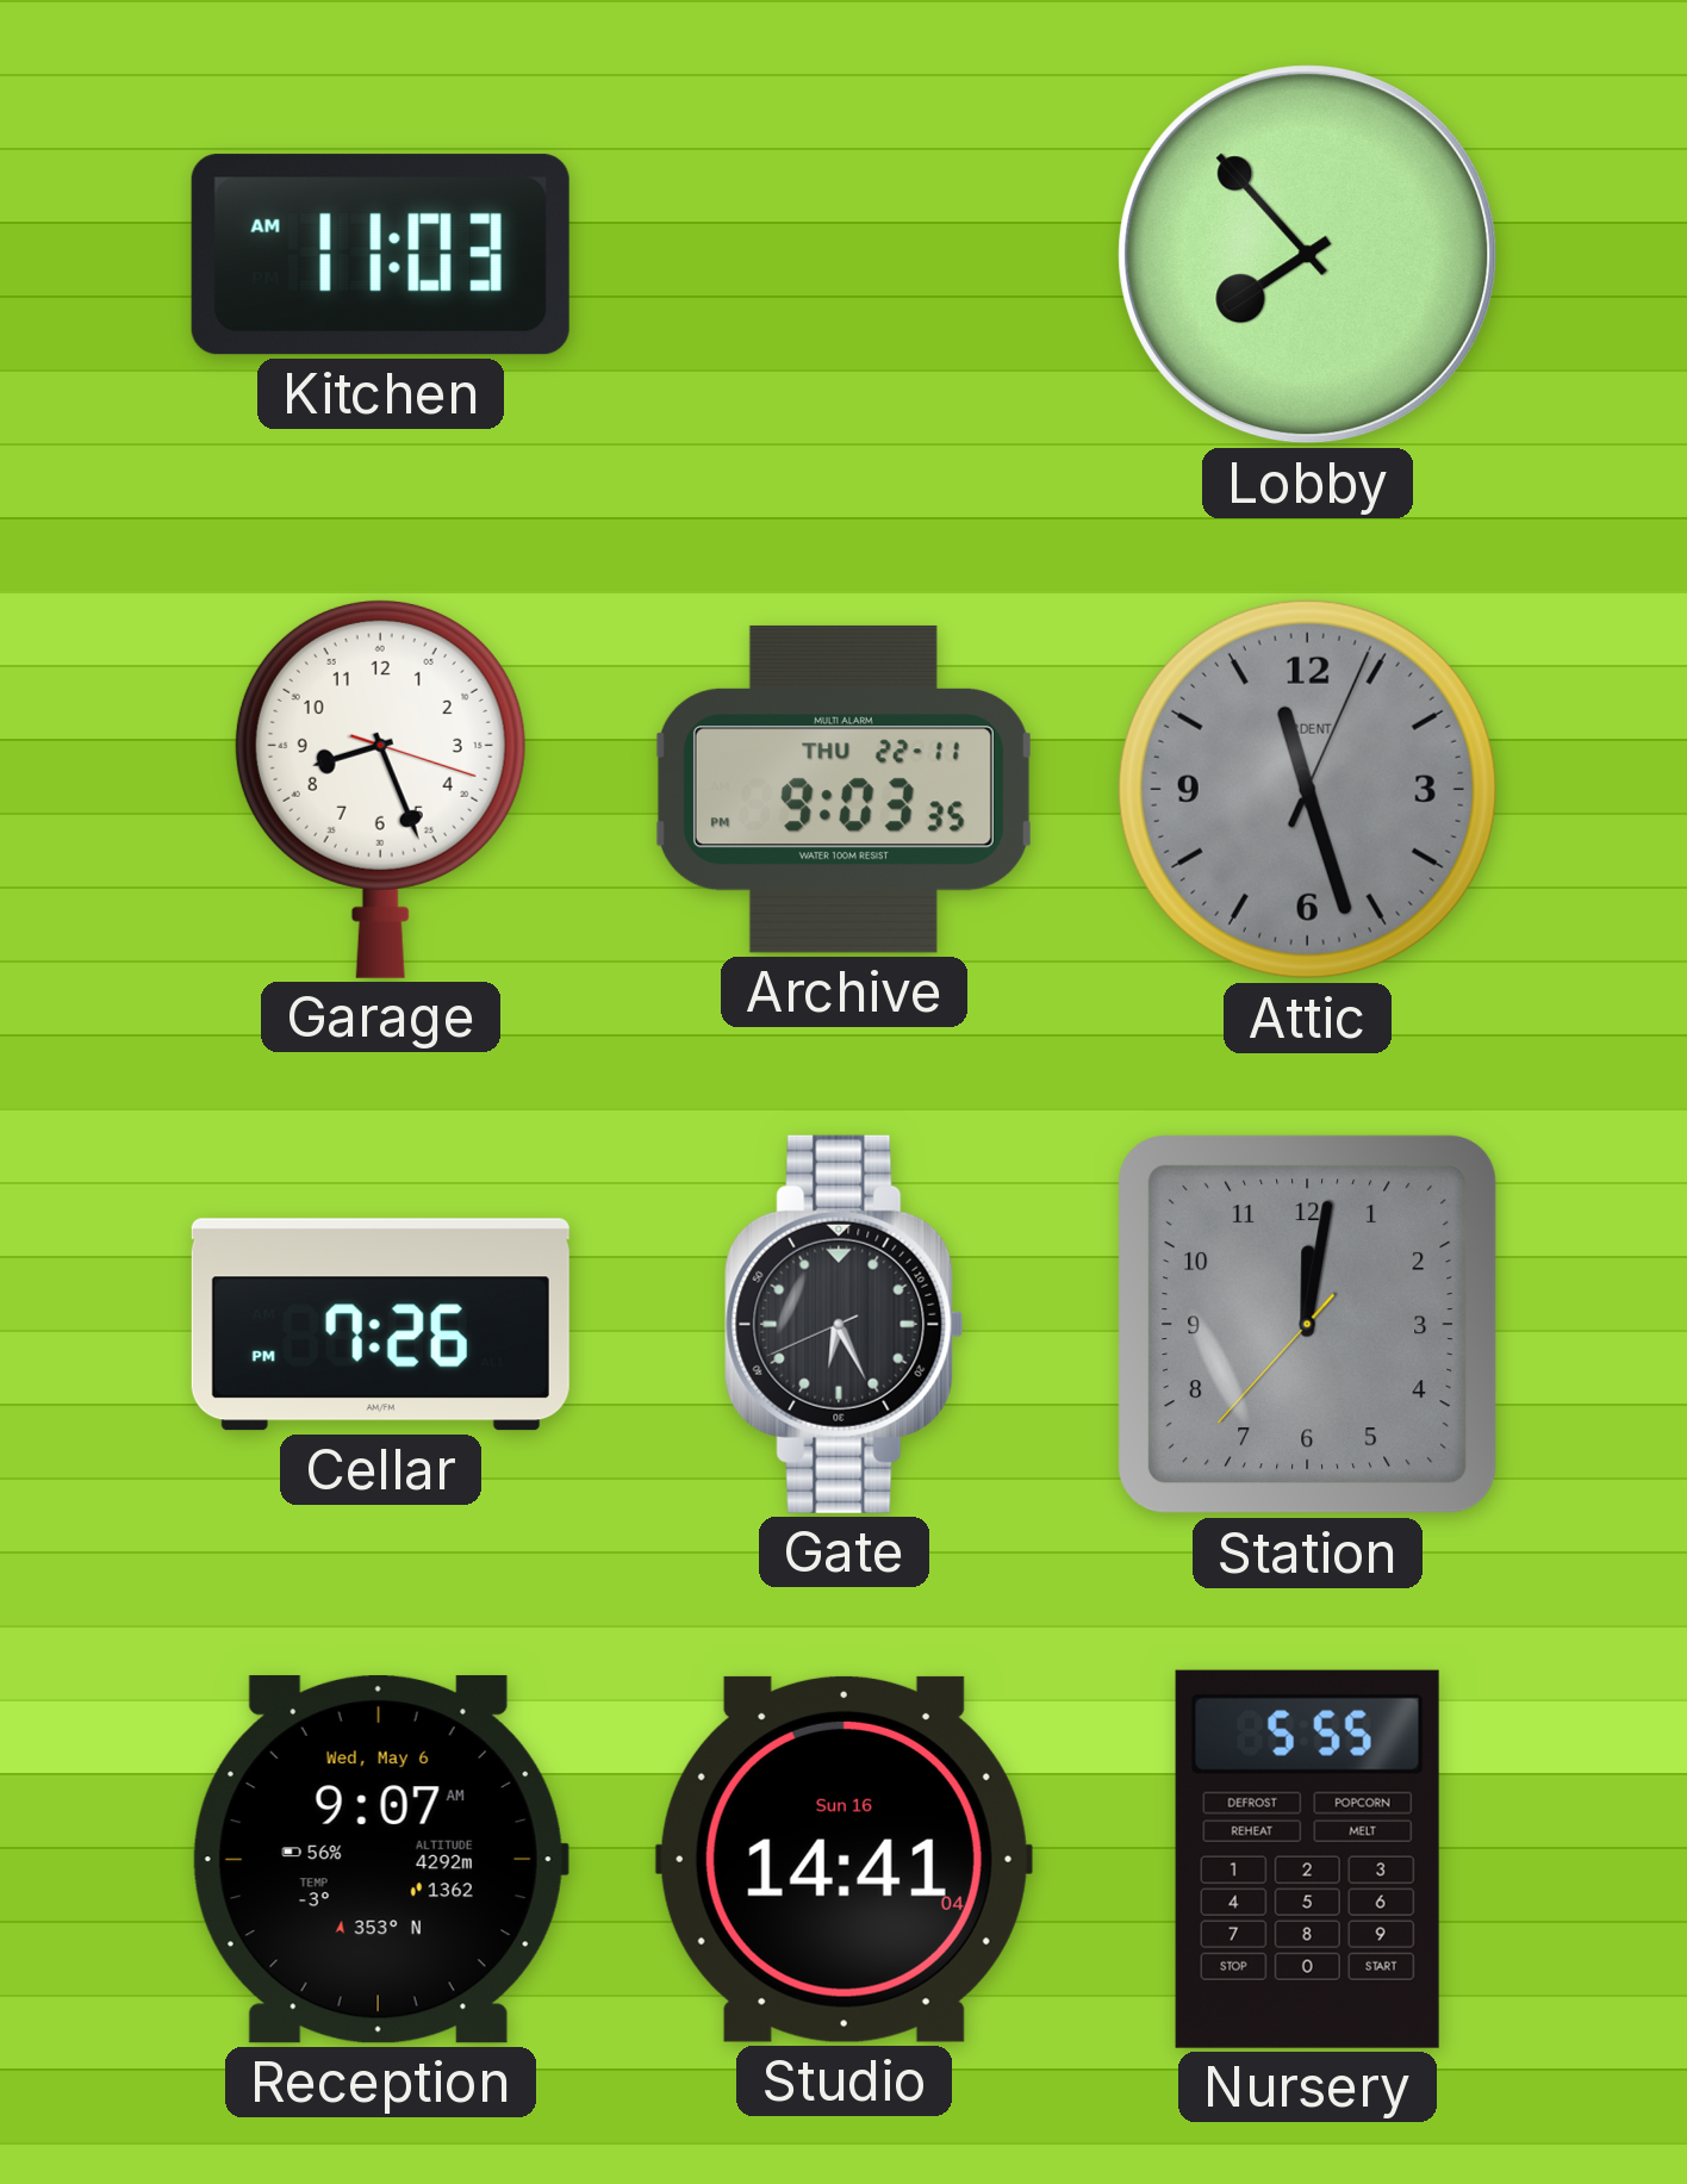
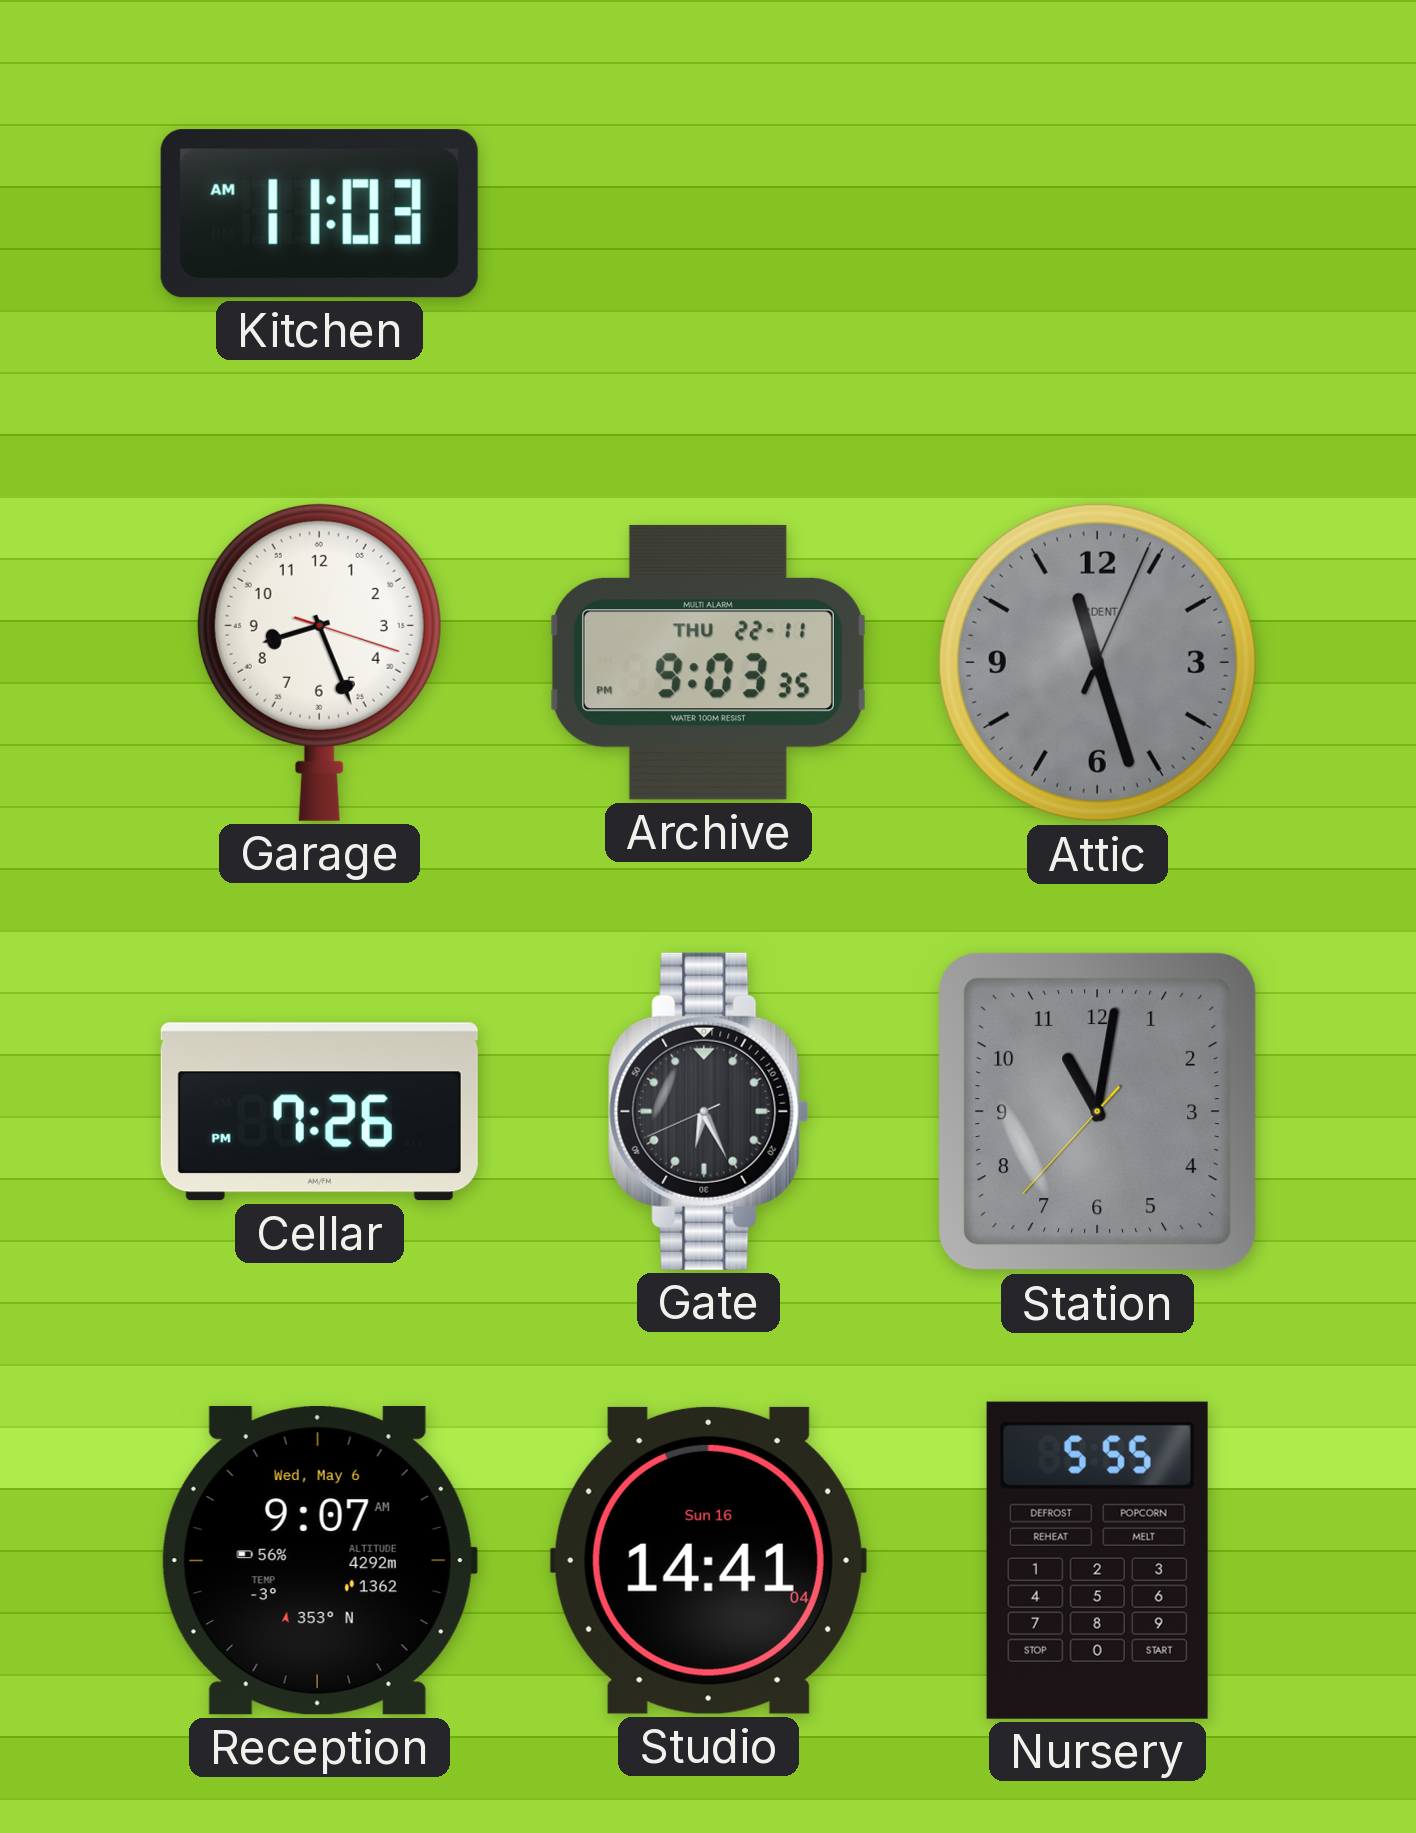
Lobby: 7:53 -> none (1308, 255)
Station: 12:01 -> 11:01 (1098, 1112)
